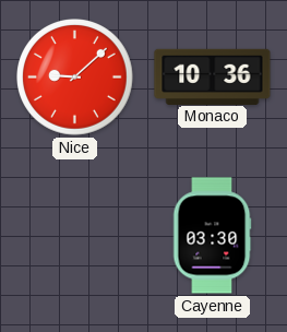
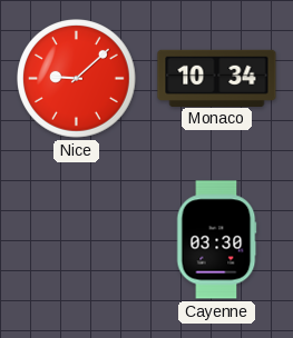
Monaco: 10:36 -> 10:34 (217, 78)
